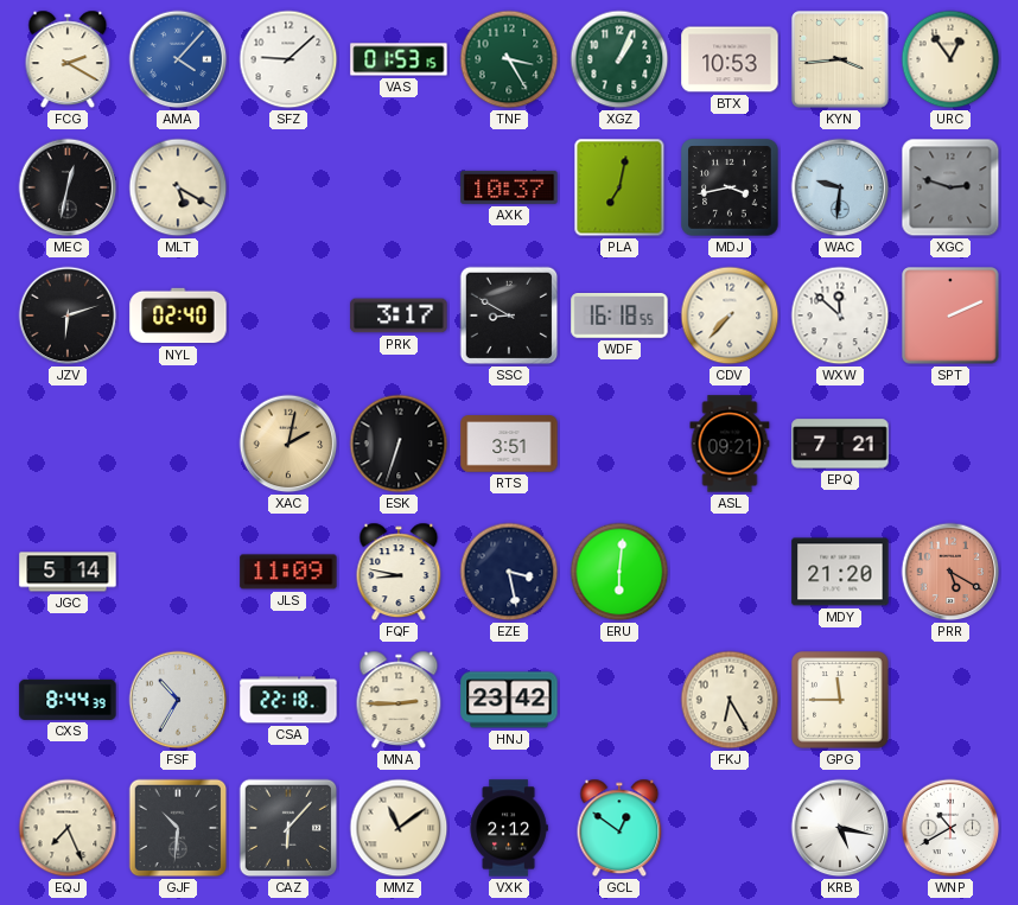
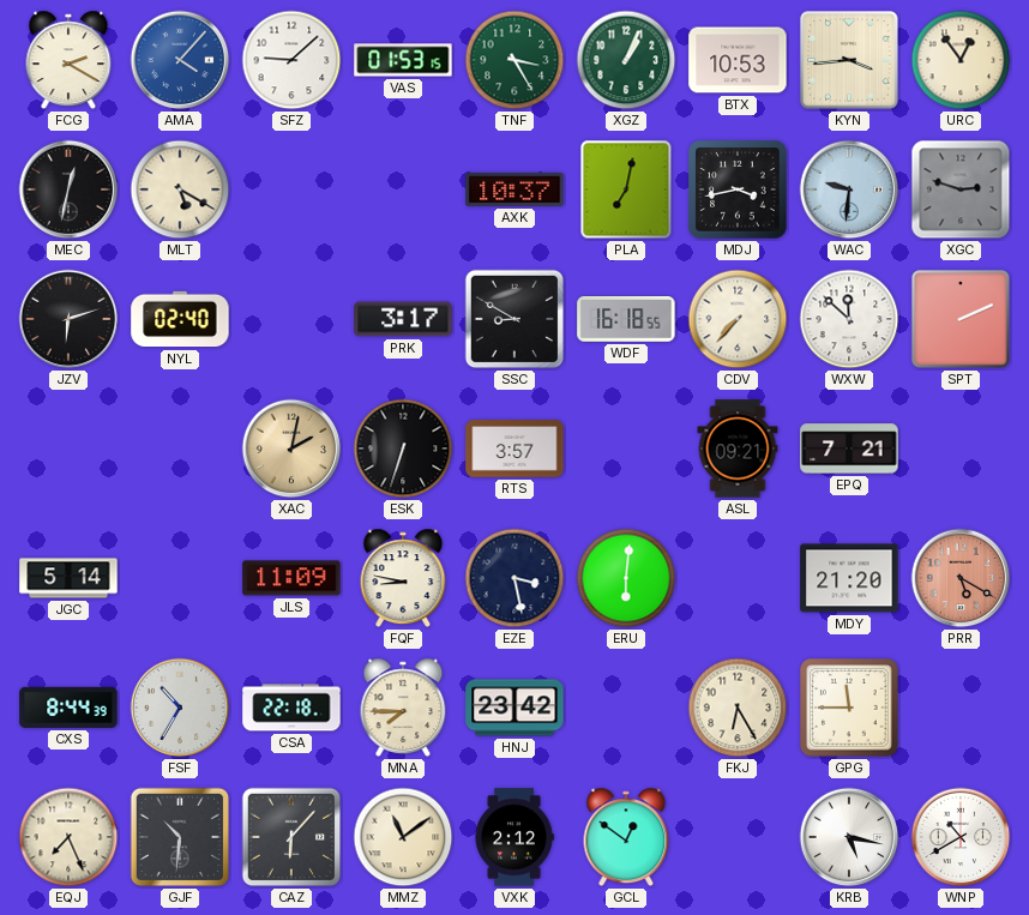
RTS: 3:51 -> 3:57 (514, 449)
MNA: 2:45 -> 7:45 (403, 708)
